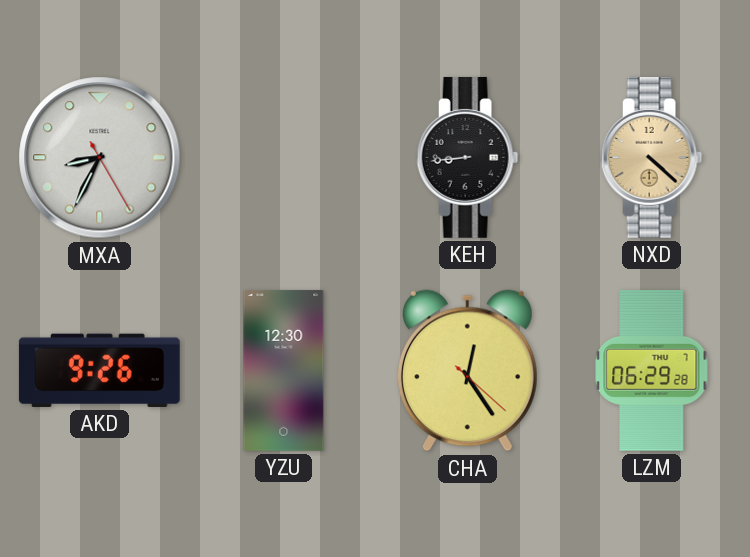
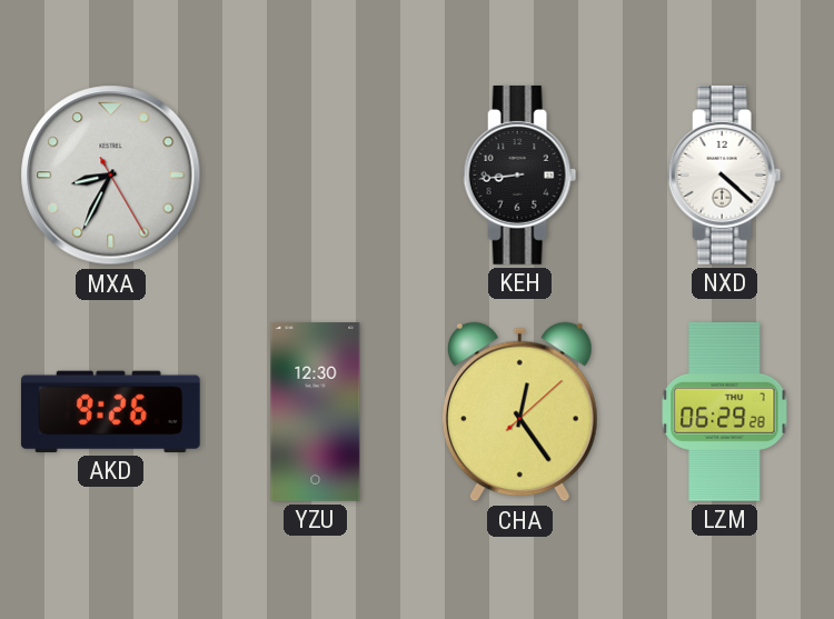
NXD dial: champagne -> white (725, 174)
CHA: 12:24:22 -> 12:24:08 (519, 412)
